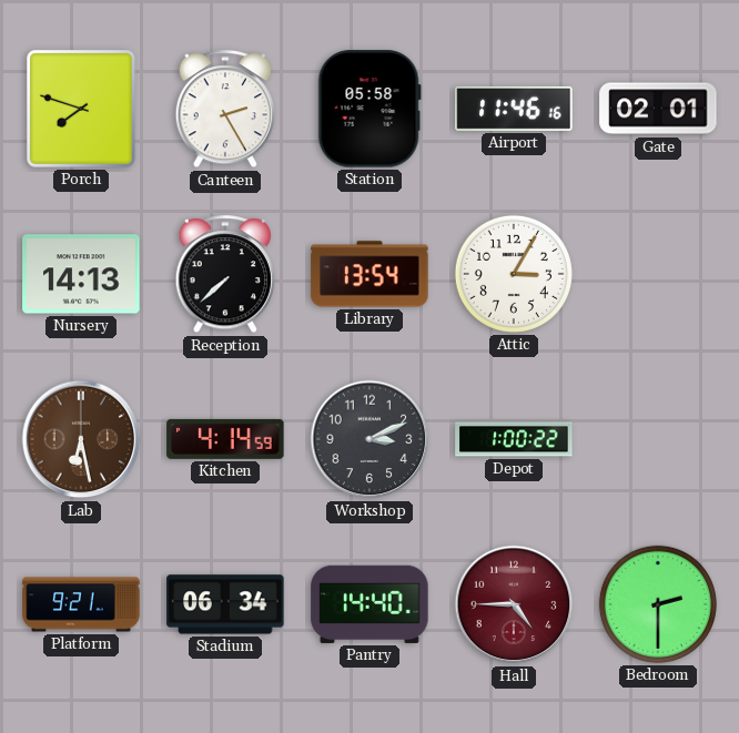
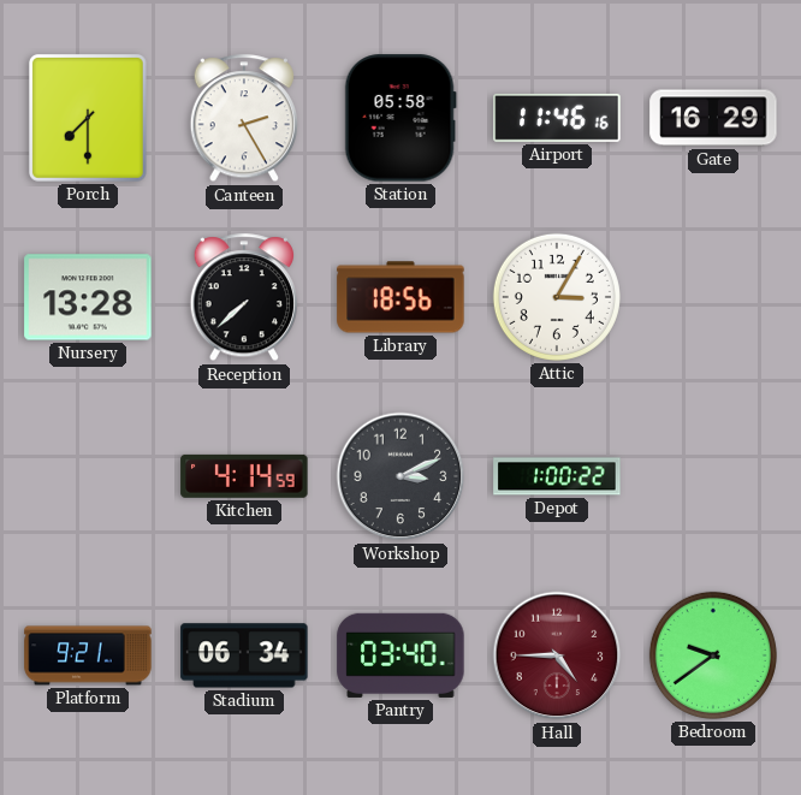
Porch: 7:48 -> 7:30 (88, 118)
Gate: 02:01 -> 16:29 (713, 118)
Nursery: 14:13 -> 13:28 (88, 297)
Library: 13:54 -> 18:56 (400, 297)
Lab: 6:28 -> none (81, 439)
Pantry: 14:40 -> 03:40 (400, 655)
Bedroom: 2:30 -> 9:39 (713, 655)
